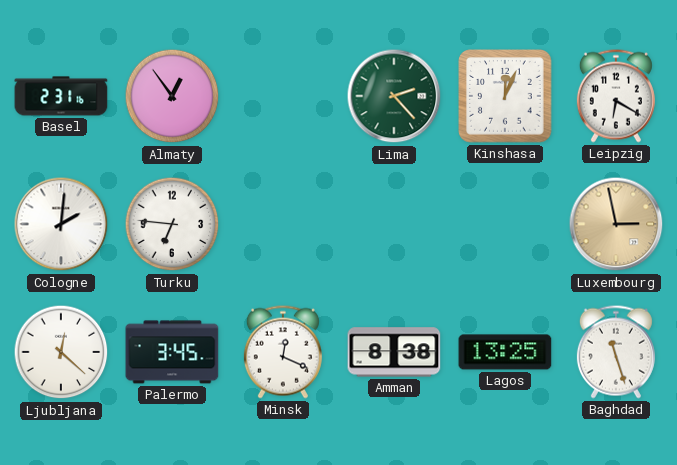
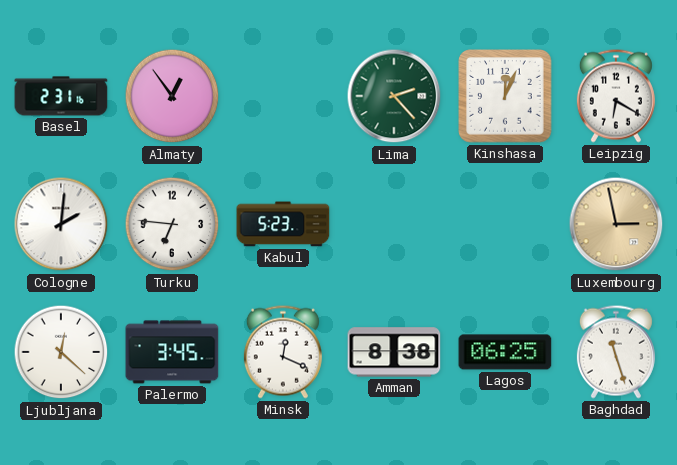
Kabul: none -> 5:23 (283, 224)
Lagos: 13:25 -> 06:25 (505, 352)
